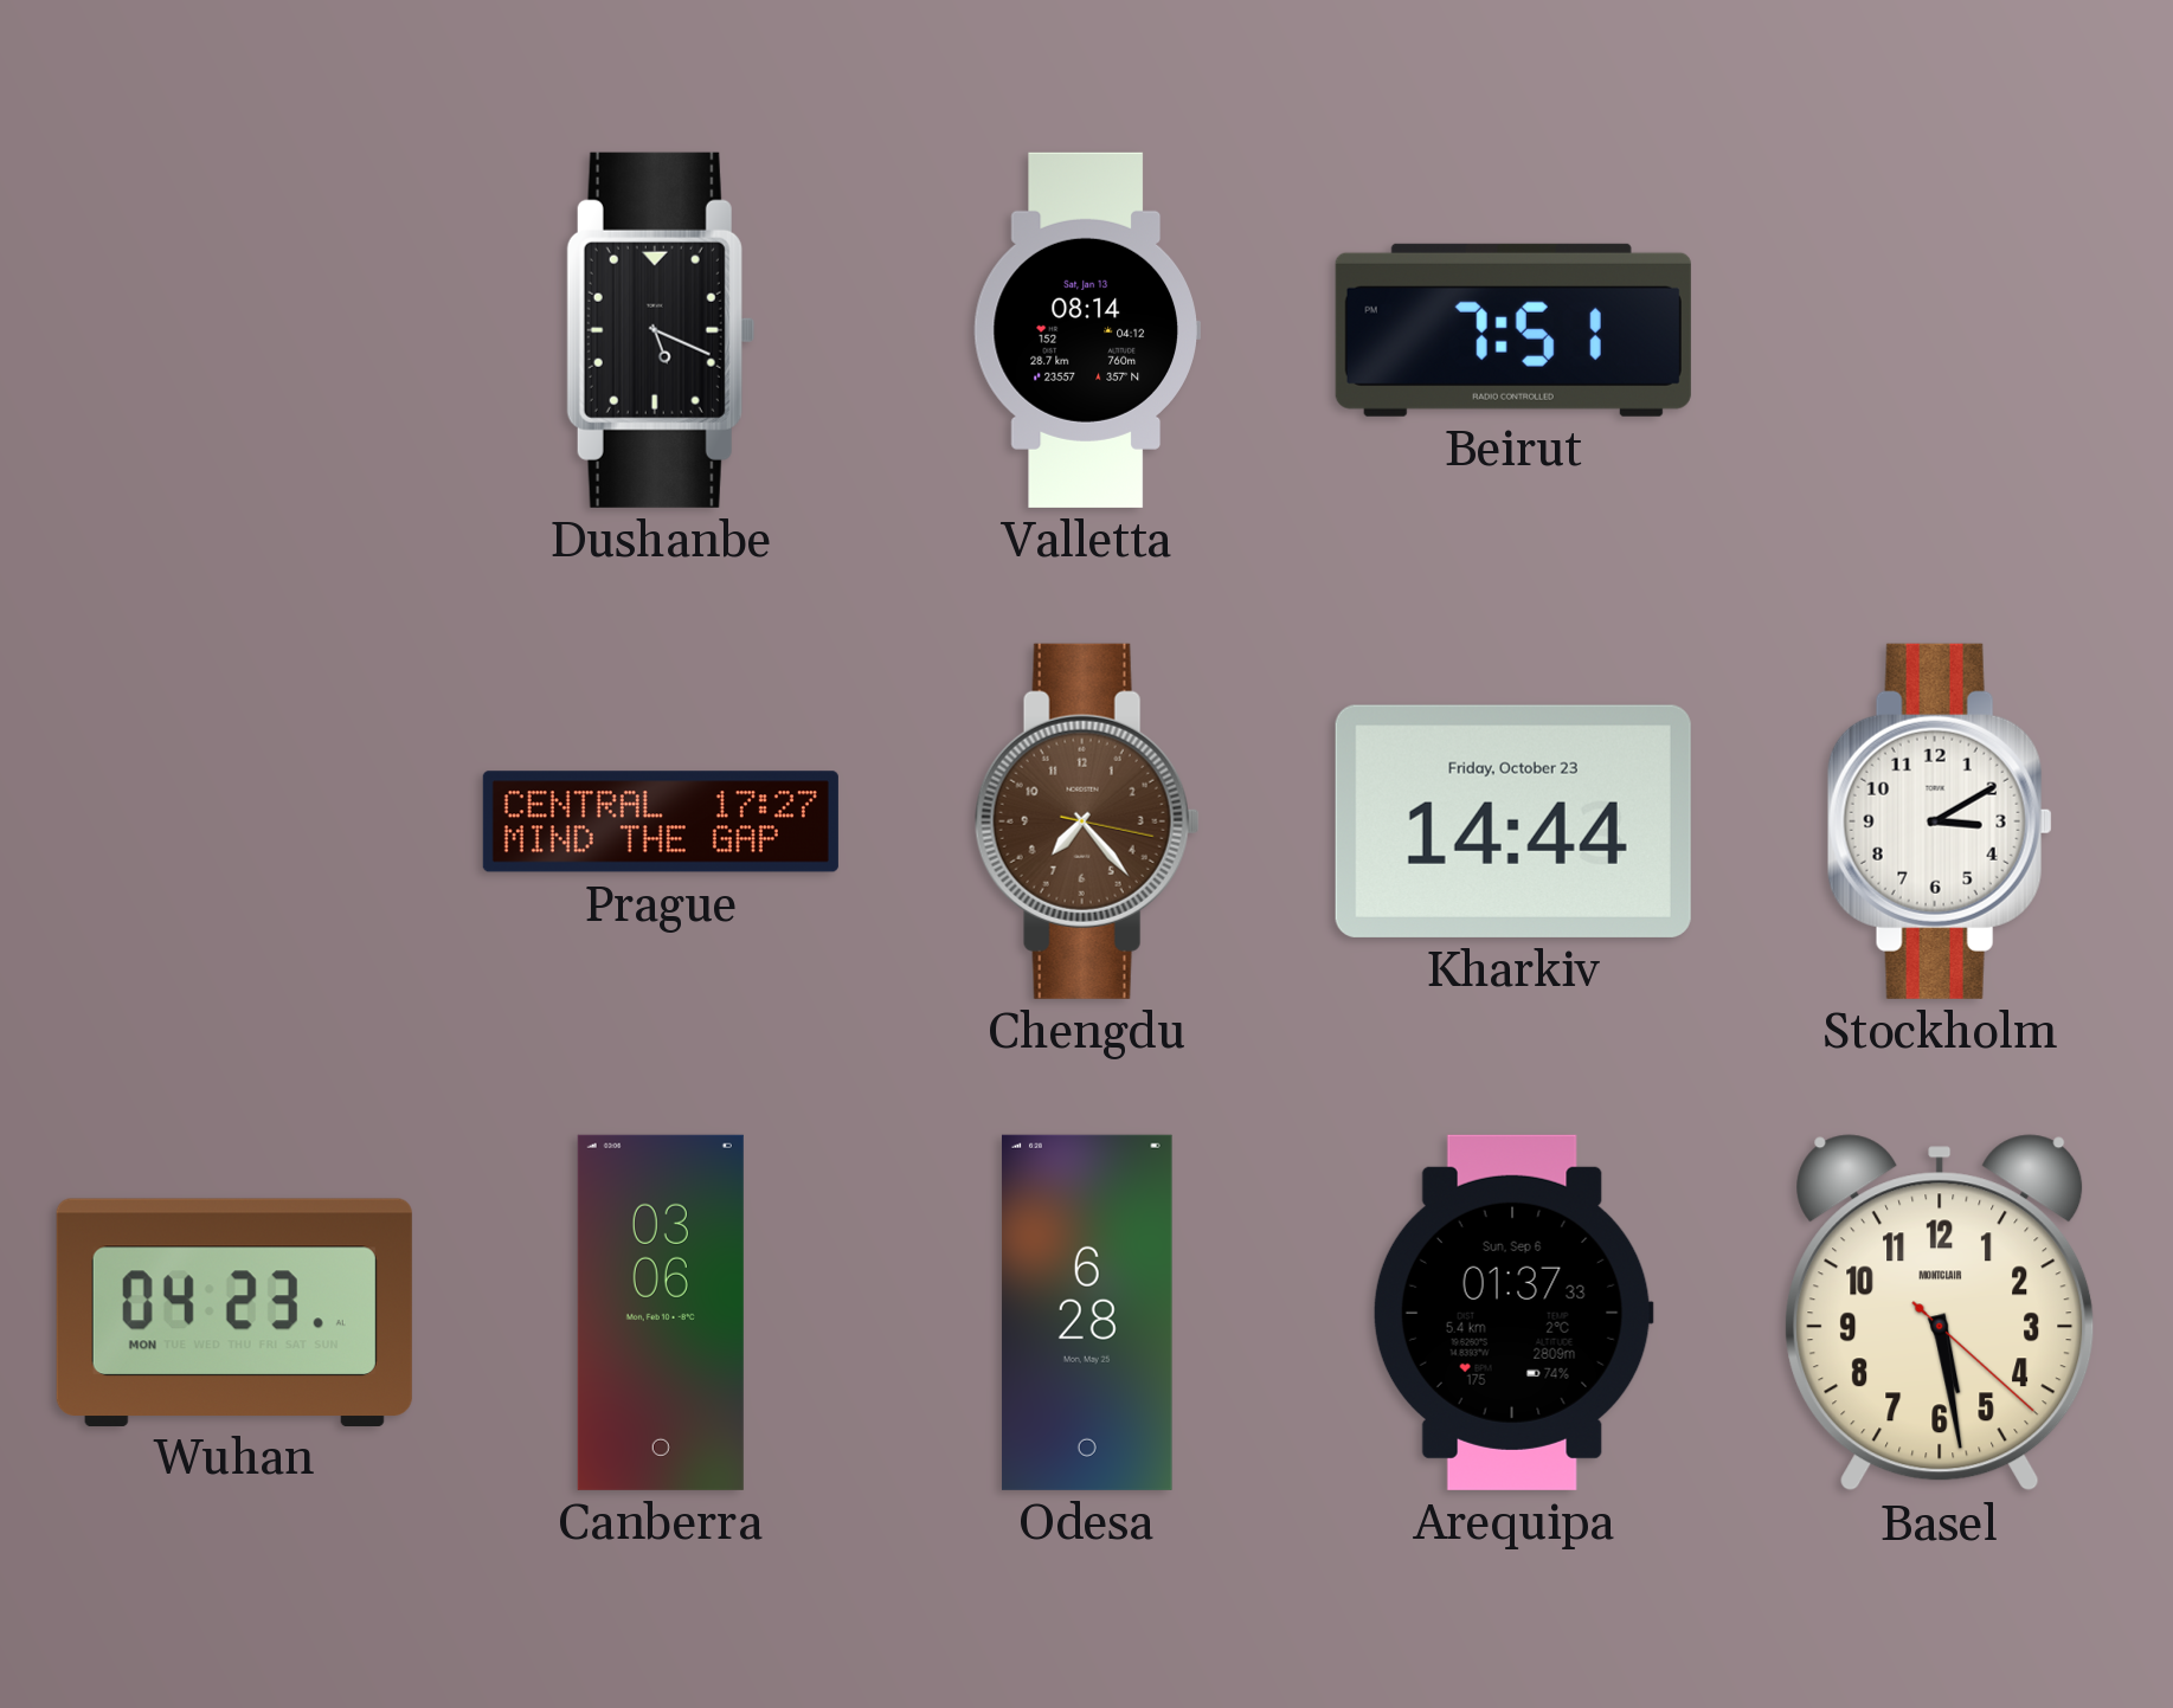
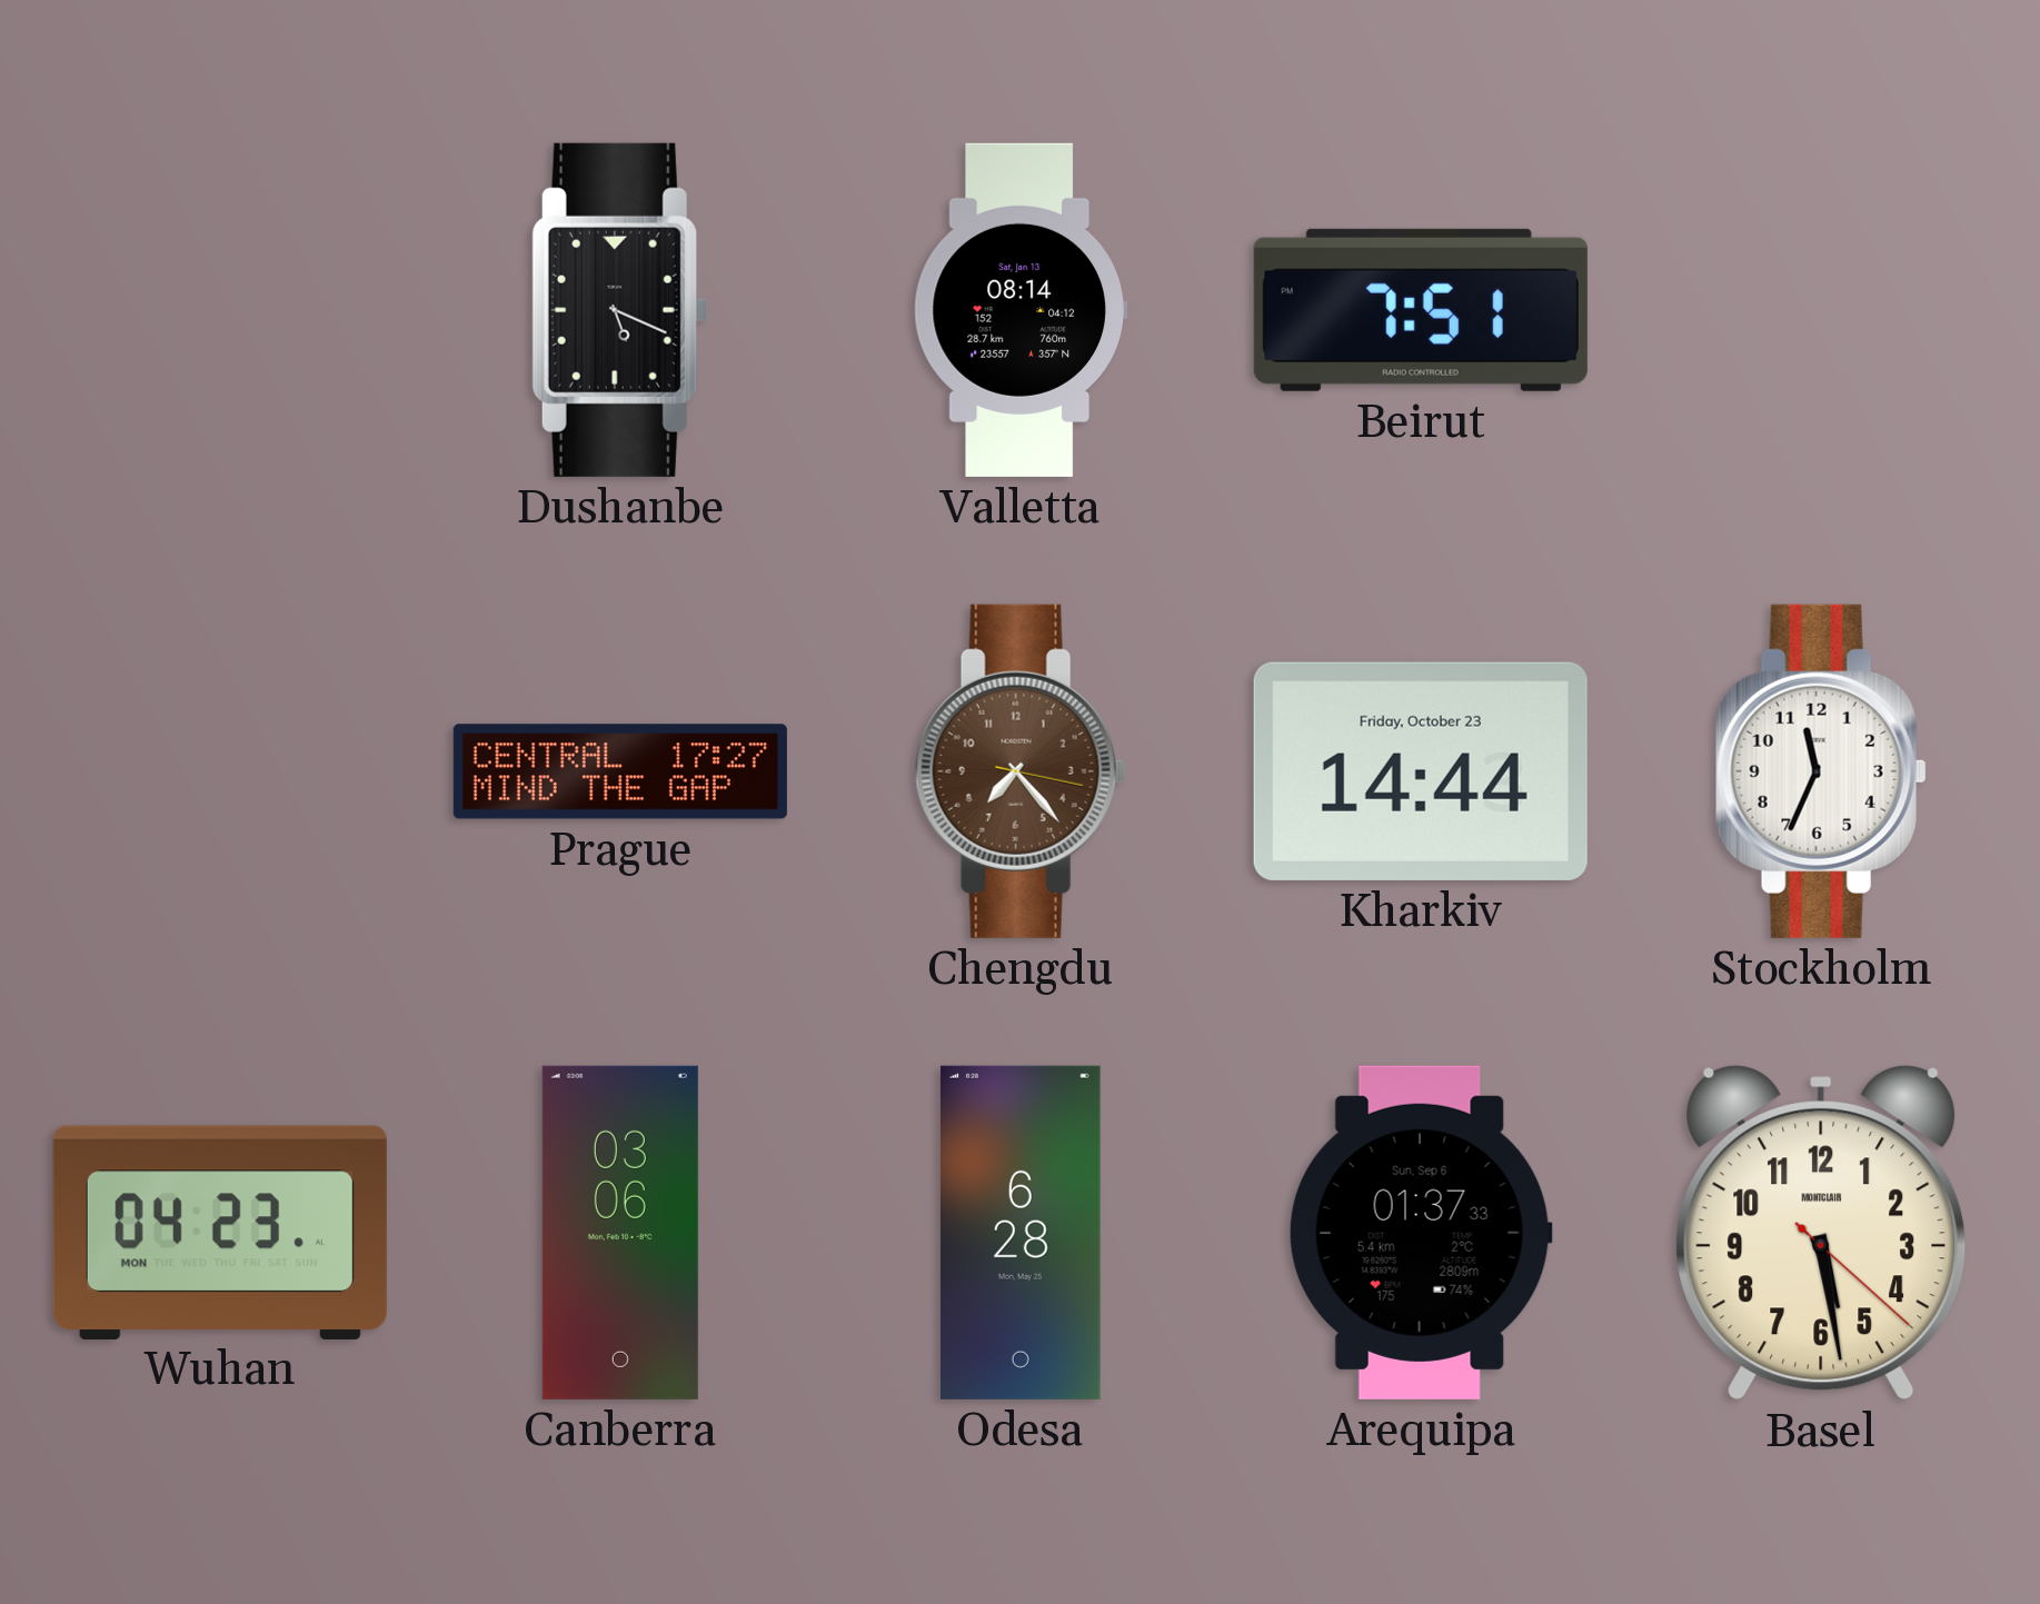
Stockholm: 3:10 -> 11:34 (1821, 771)
